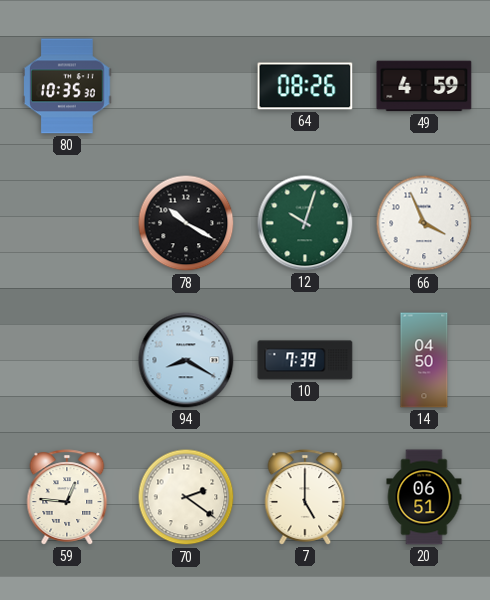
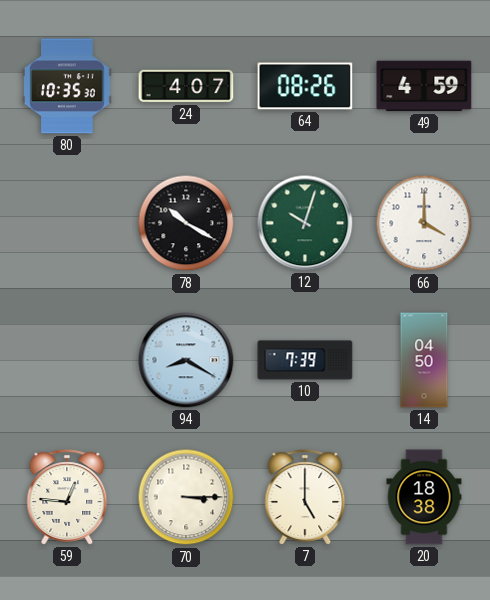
24: none -> 4:07 (186, 86)
66: 3:56 -> 4:00 (424, 223)
70: 2:21 -> 3:15 (186, 497)
20: 06:51 -> 18:38 (424, 497)
